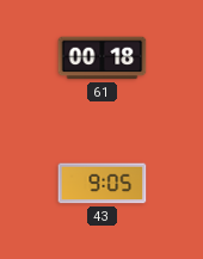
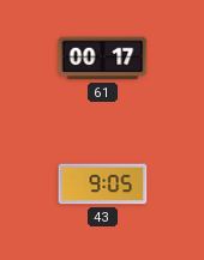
61: 00:18 -> 00:17 (103, 59)
